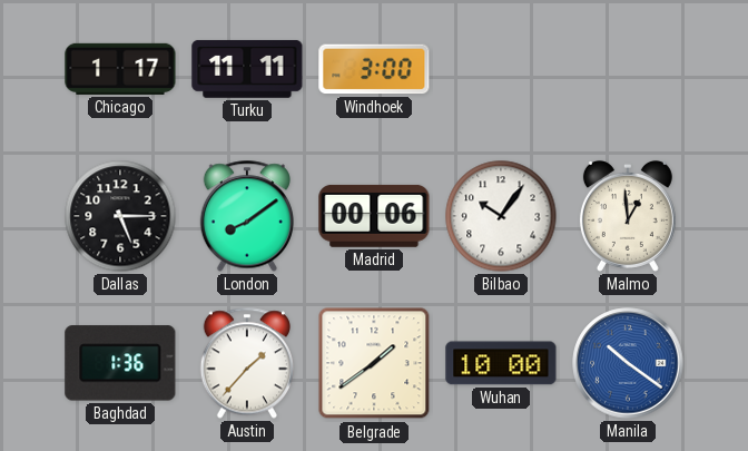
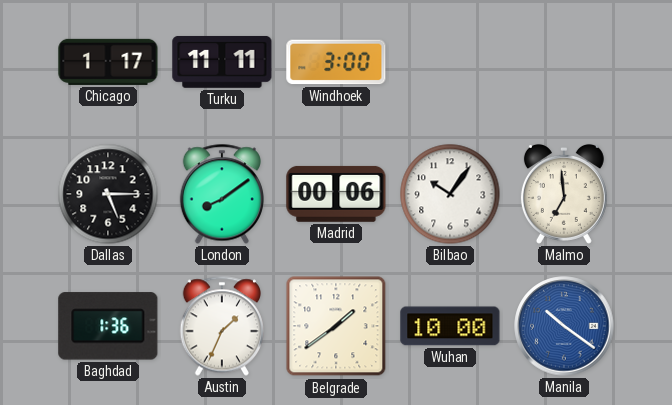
Malmo: 12:59 -> 6:59 (564, 194)
Austin: 1:37 -> 1:34 (221, 326)
